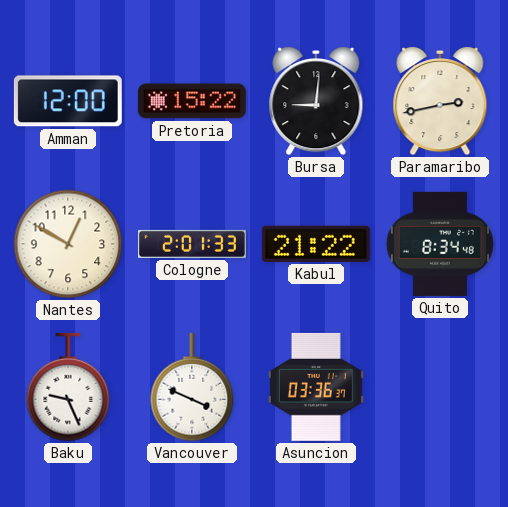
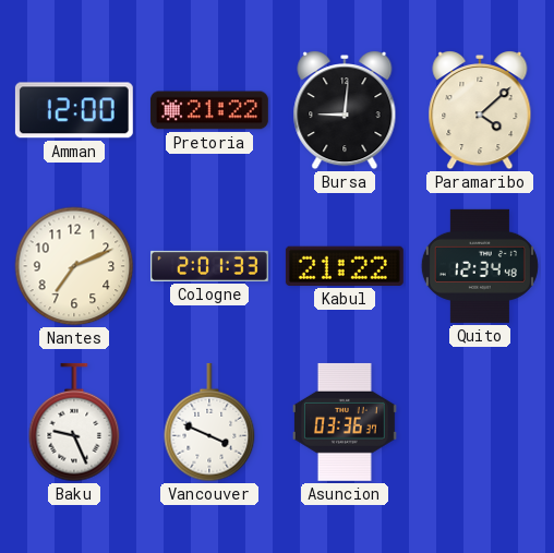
Pretoria: 15:22 -> 21:22 (209, 110)
Paramaribo: 2:43 -> 4:08 (480, 111)
Nantes: 12:50 -> 7:11 (74, 266)
Quito: 8:34 -> 12:34 (480, 266)
